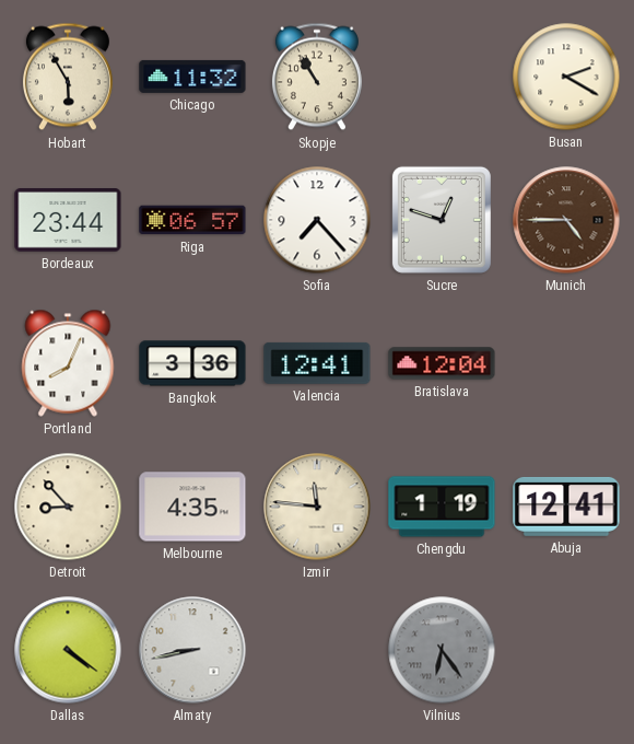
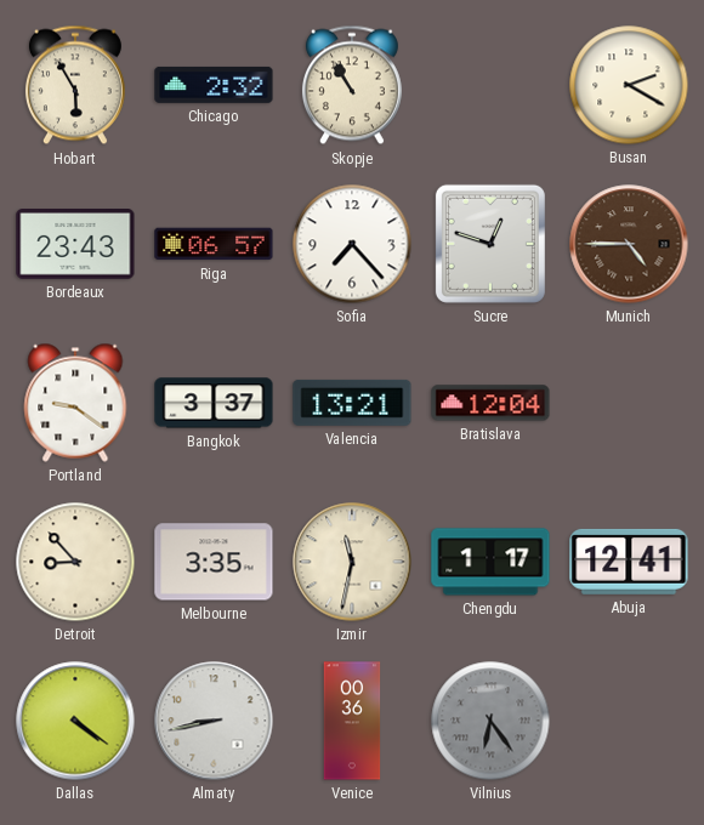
Chicago: 11:32 -> 2:32 (214, 85)
Bordeaux: 23:44 -> 23:43 (75, 245)
Portland: 8:04 -> 9:21 (75, 403)
Bangkok: 3:36 -> 3:37 (214, 403)
Valencia: 12:41 -> 13:21 (352, 403)
Melbourne: 4:35 -> 3:35 (214, 562)
Izmir: 11:46 -> 11:32 (352, 562)
Chengdu: 1:19 -> 1:17 (490, 562)
Venice: none -> 00:36 (352, 721)
